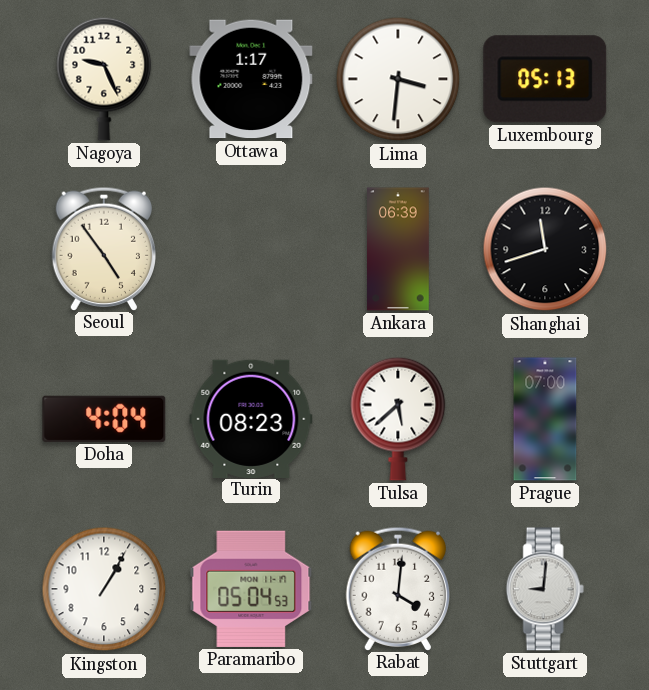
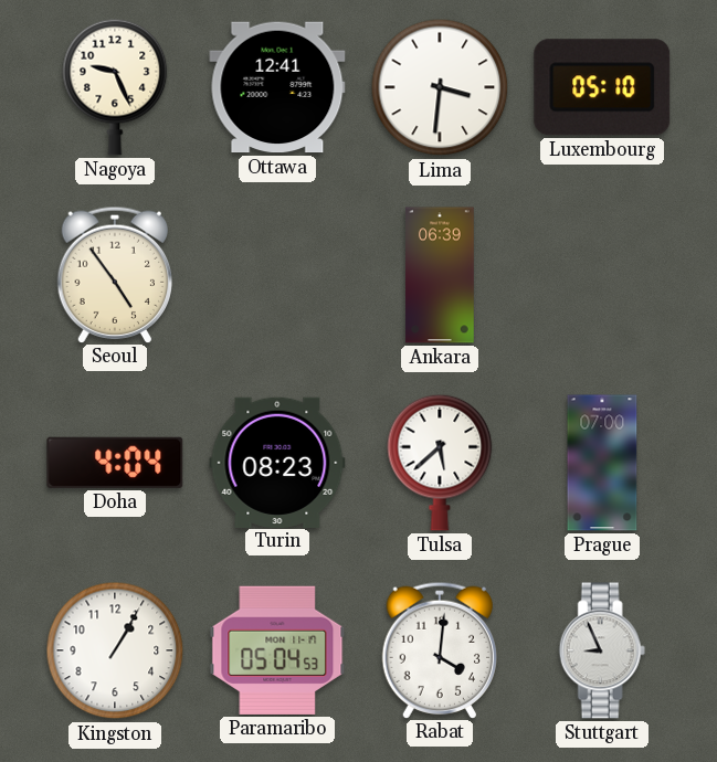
Ottawa: 1:17 -> 12:41 (277, 87)
Luxembourg: 05:13 -> 05:10 (602, 87)
Shanghai: 11:42 -> none (545, 249)
Stuttgart: 9:01 -> 8:56 (602, 650)
